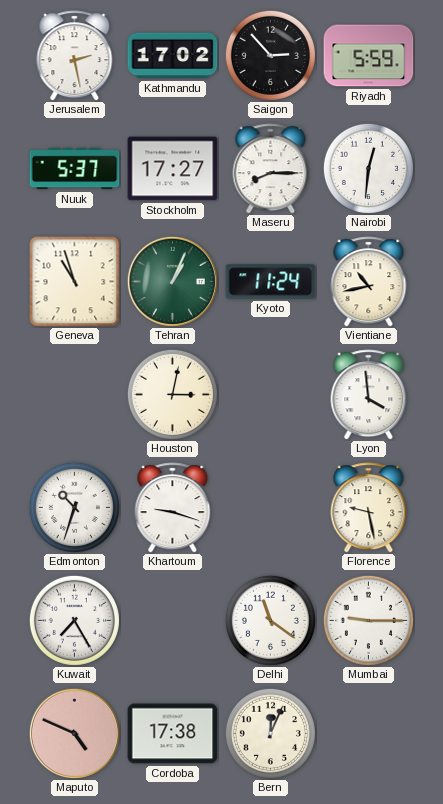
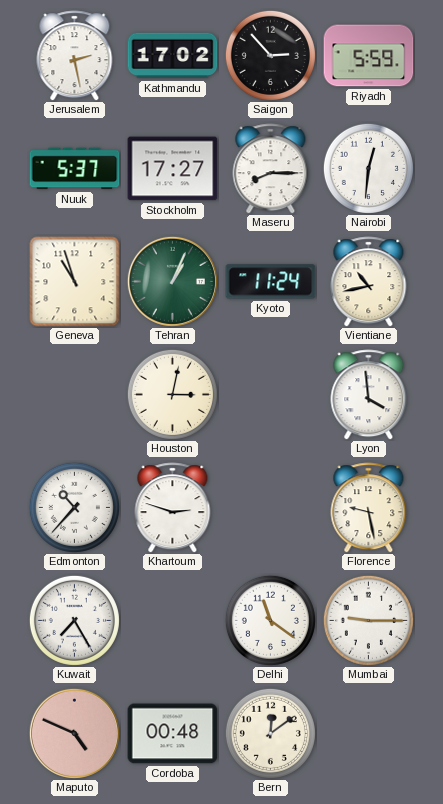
Edmonton: 10:33 -> 10:37 (74, 507)
Khartoum: 9:18 -> 2:48 (173, 508)
Cordoba: 17:38 -> 00:48 (173, 734)
Bern: 12:04 -> 12:09 (270, 733)
